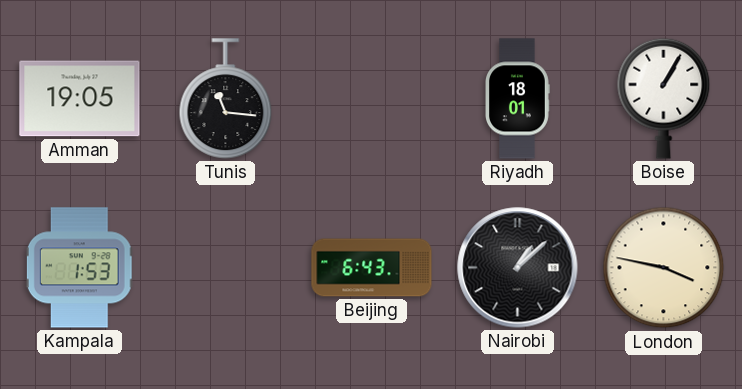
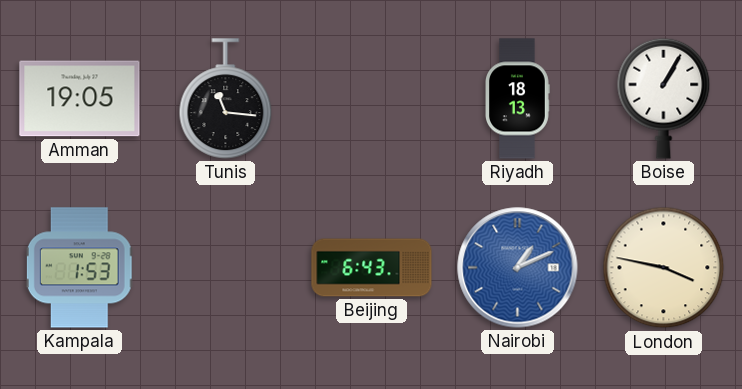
Riyadh: 18:01 -> 18:13 (518, 99)
Nairobi: 1:08 -> 1:11 (518, 268)
Nairobi dial: black -> blue (518, 268)
